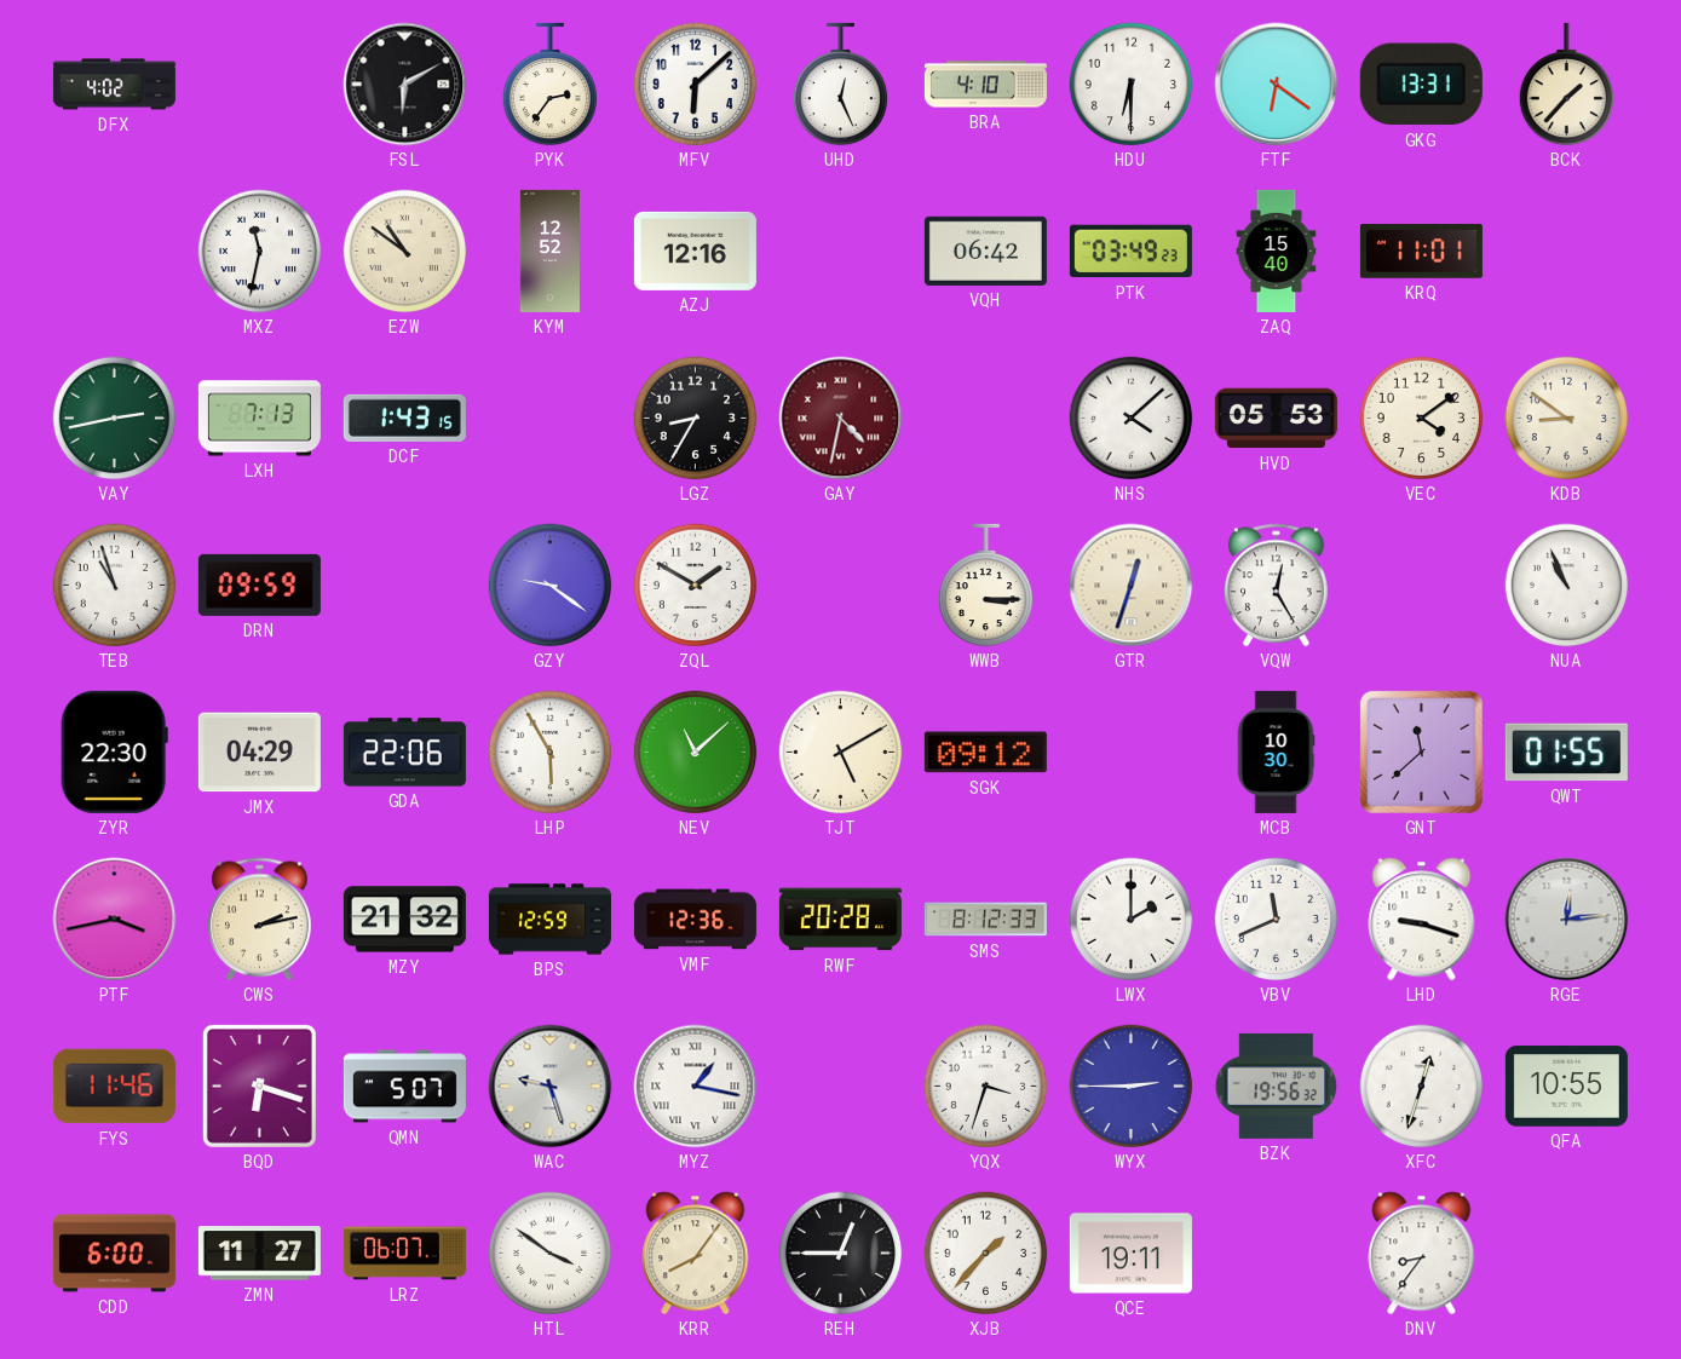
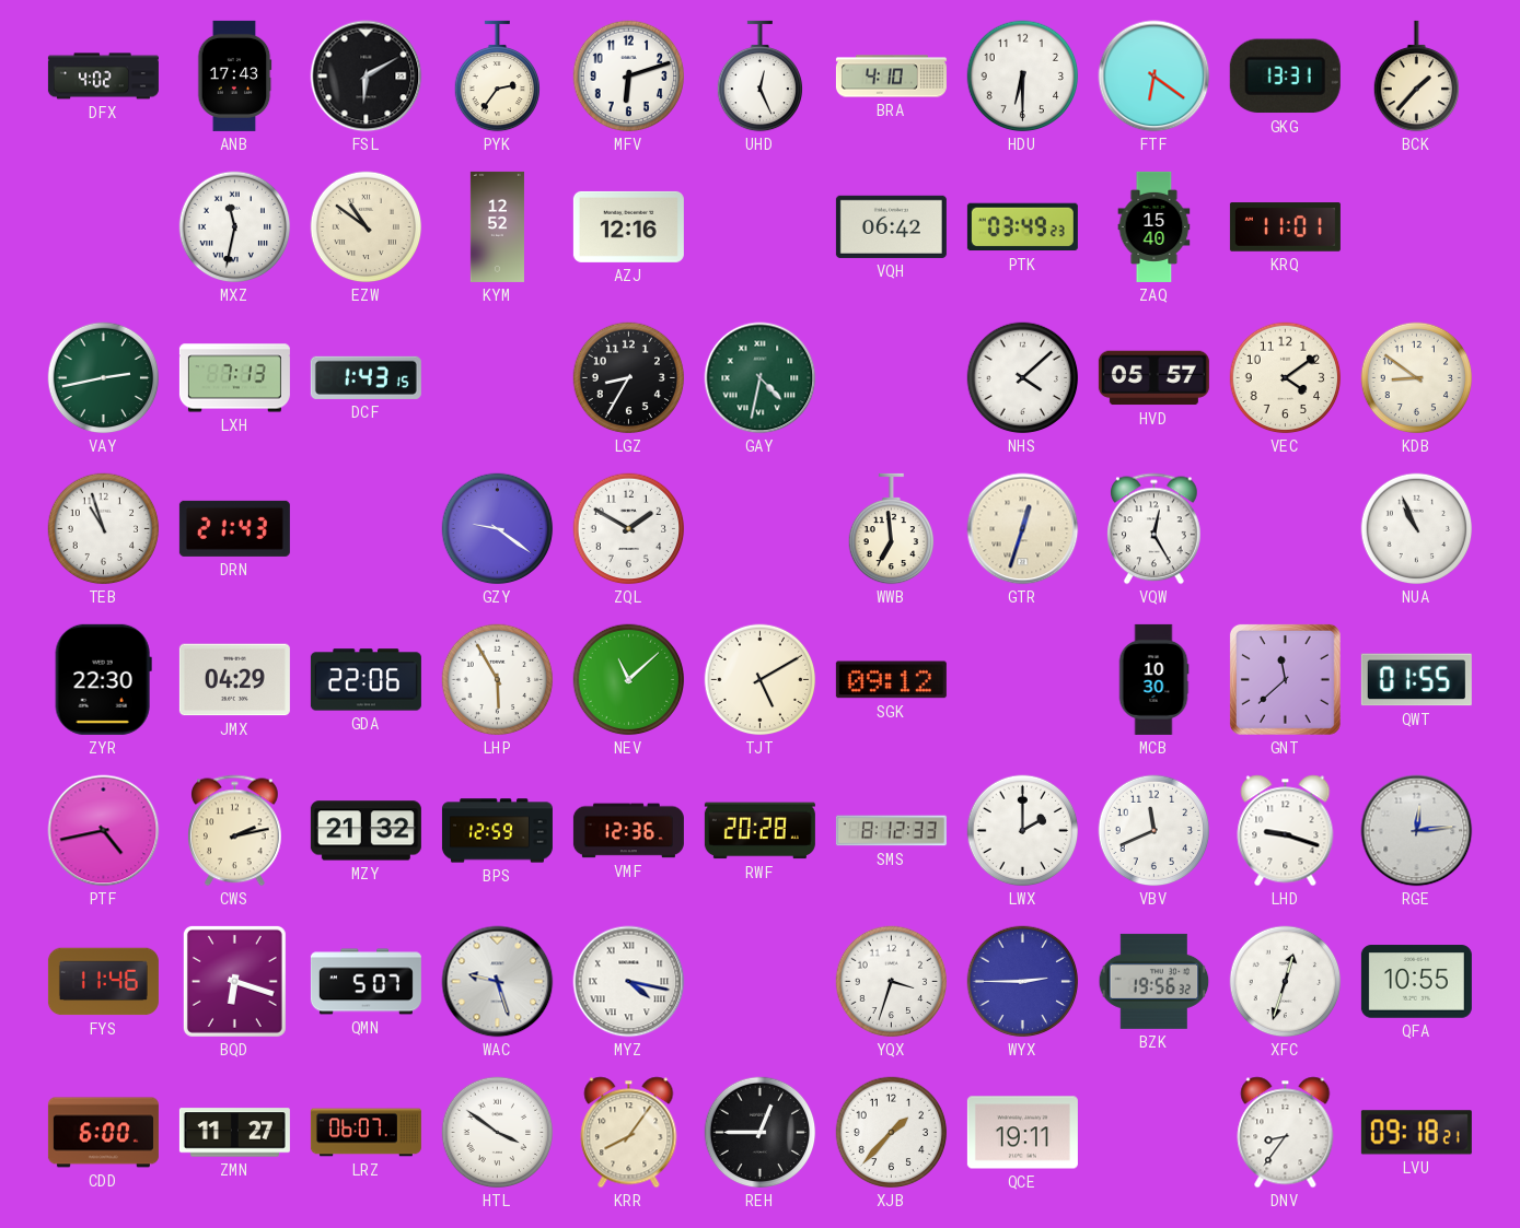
ANB: none -> 17:43 (234, 75)
MFV: 6:08 -> 6:12 (629, 77)
GAY dial: burgundy -> green (761, 378)
HVD: 05:53 -> 05:57 (1153, 378)
DRN: 09:59 -> 21:43 (234, 528)
WWB: 3:15 -> 6:59 (891, 529)
PTF: 3:43 -> 4:43 (104, 831)
MYZ: 1:17 -> 4:17 (629, 982)
LVU: none -> 09:18 (1416, 1133)
